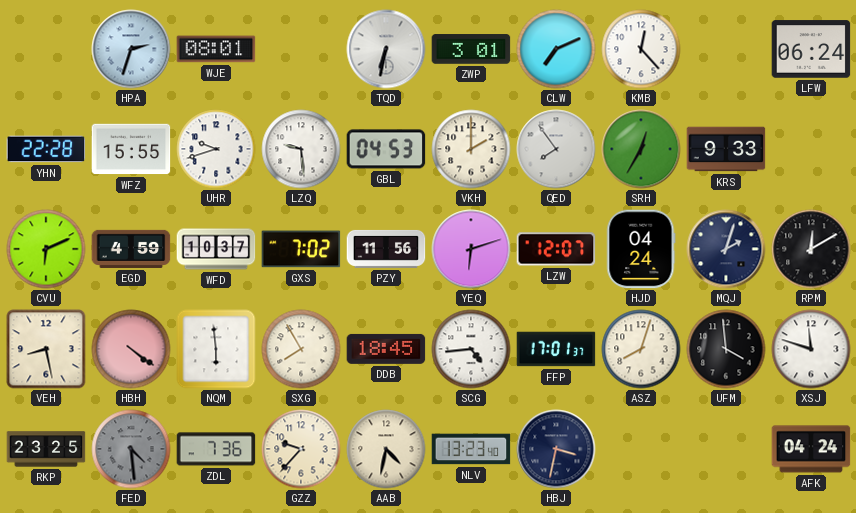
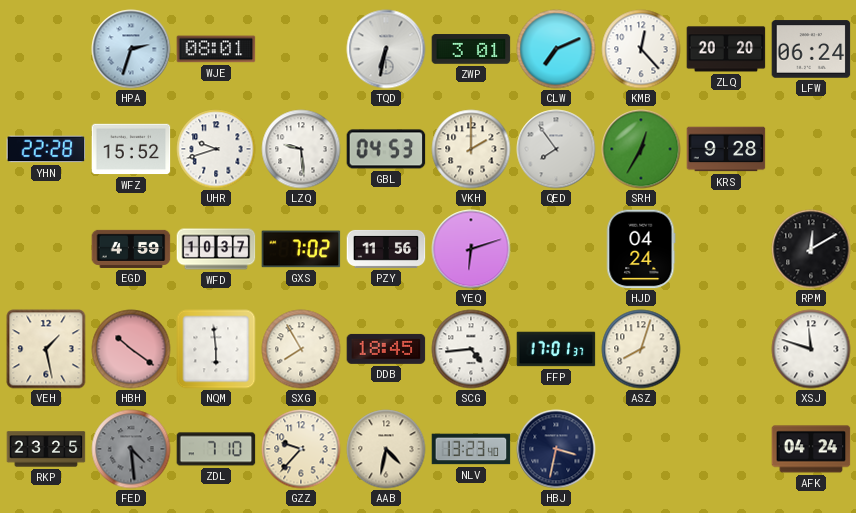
ZLQ: none -> 20:20 (726, 49)
WFZ: 15:55 -> 15:52 (131, 149)
KRS: 9:33 -> 9:28 (726, 149)
CVU: 6:11 -> none (46, 249)
LZW: 12:07 -> none (556, 249)
MQJ: 2:03 -> none (726, 249)
VEH: 8:28 -> 1:28 (46, 349)
HBH: 4:21 -> 10:21 (131, 349)
UFM: 3:59 -> none (726, 349)
ZDL: 7:36 -> 7:10 (216, 449)
